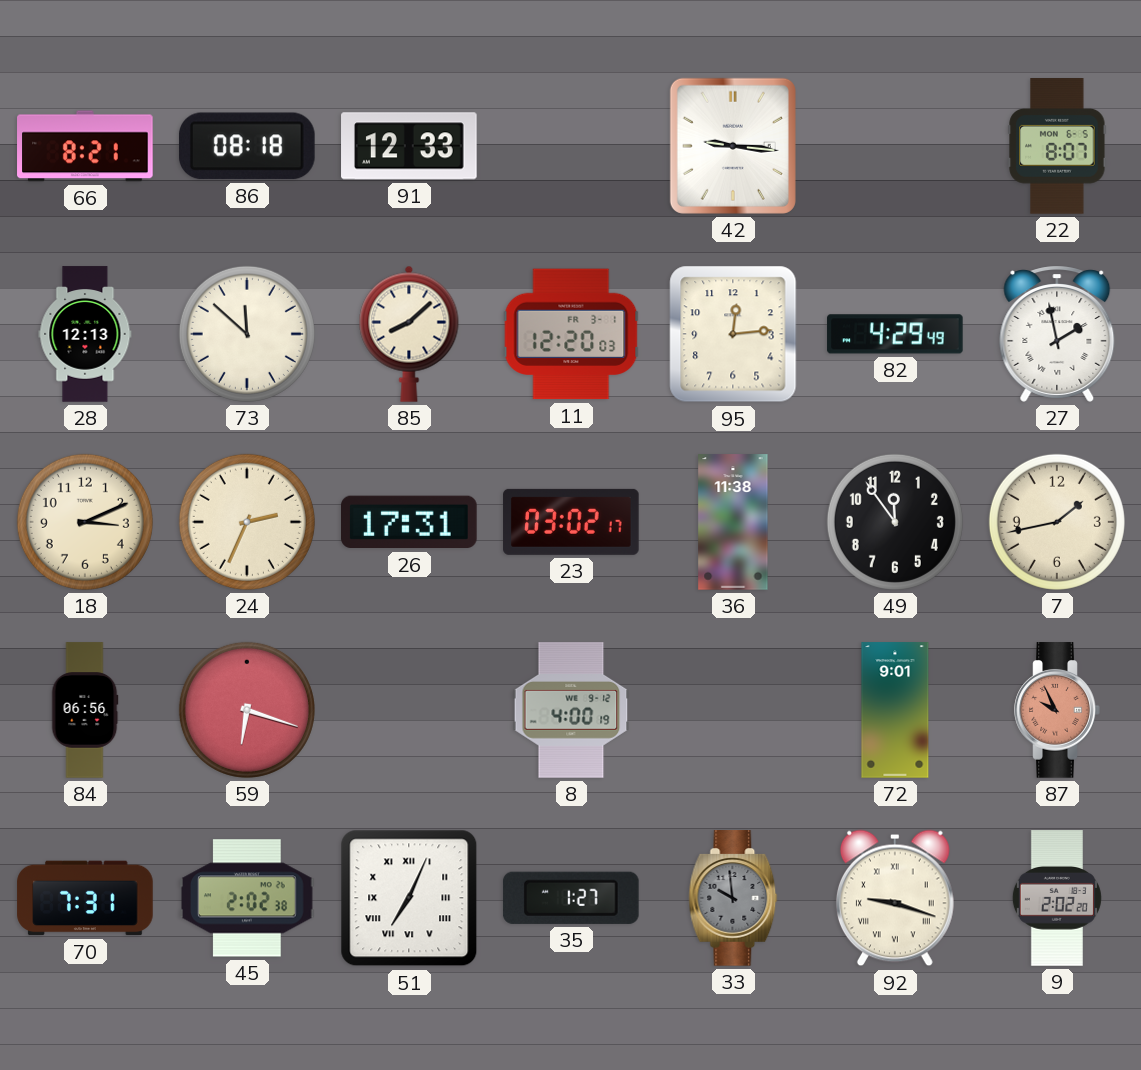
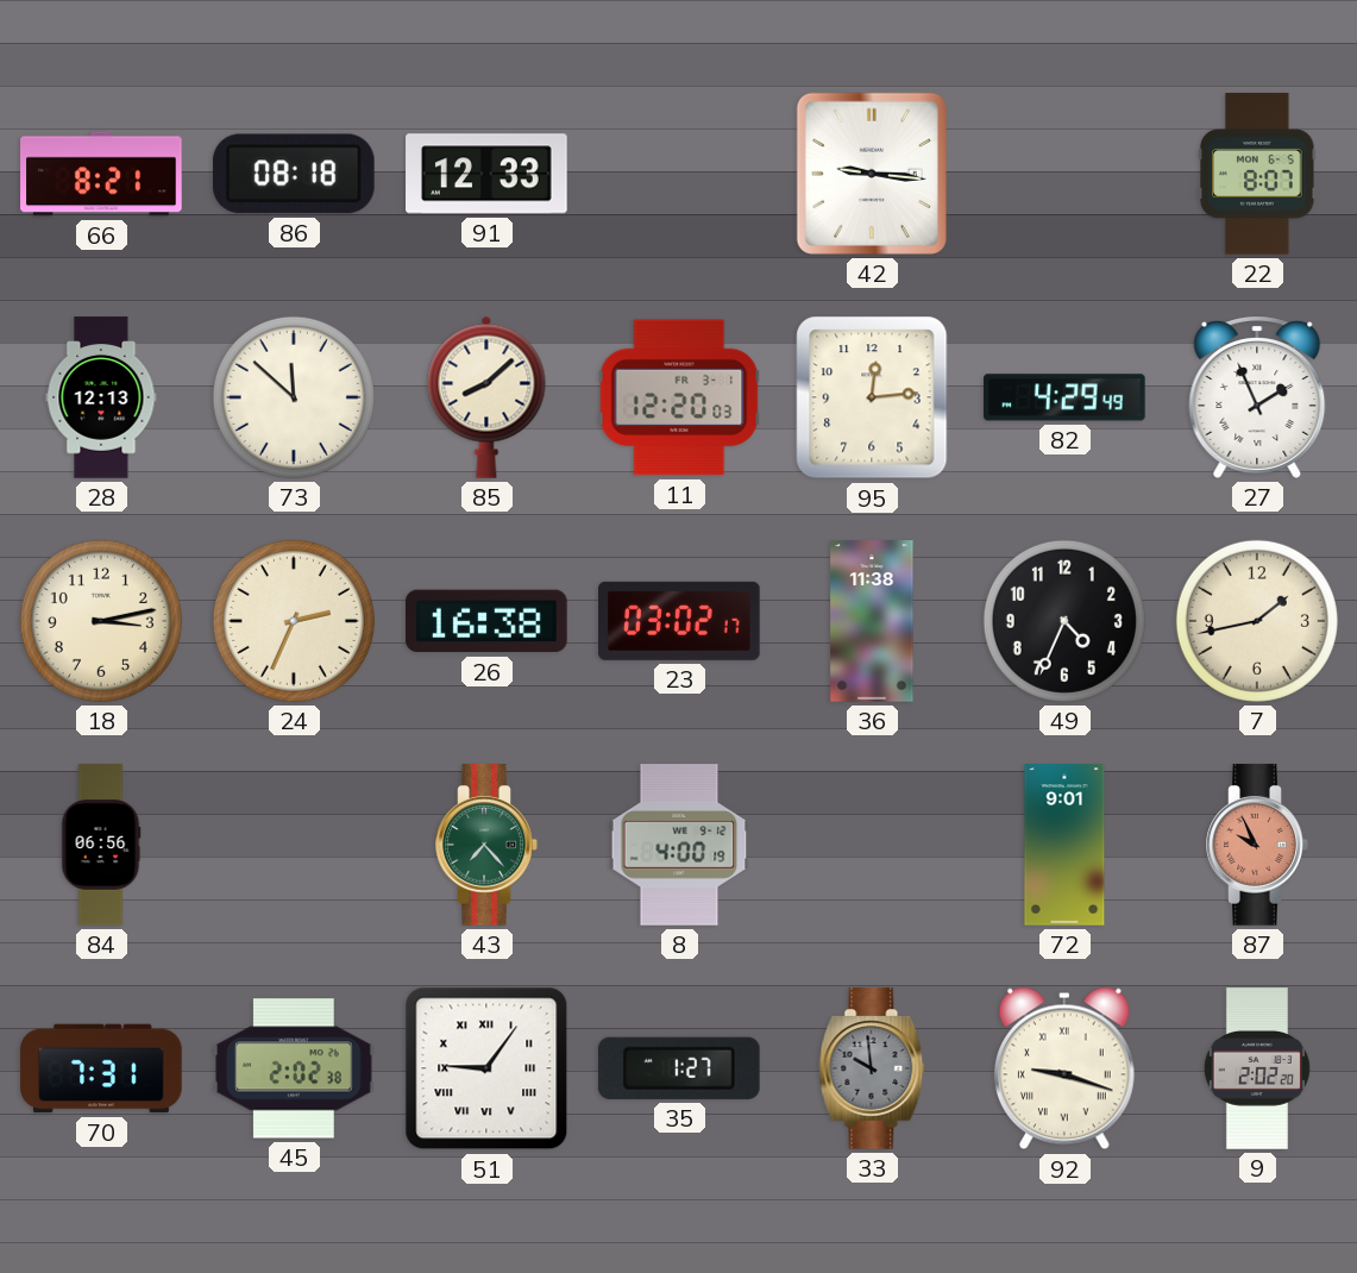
27: 1:58 -> 1:56 (1257, 397)
18: 3:11 -> 3:13 (101, 621)
26: 17:31 -> 16:38 (488, 621)
49: 11:54 -> 4:34 (1064, 621)
59: 6:18 -> none (247, 710)
43: none -> 7:23 (486, 845)
51: 7:04 -> 9:06 (486, 1068)
